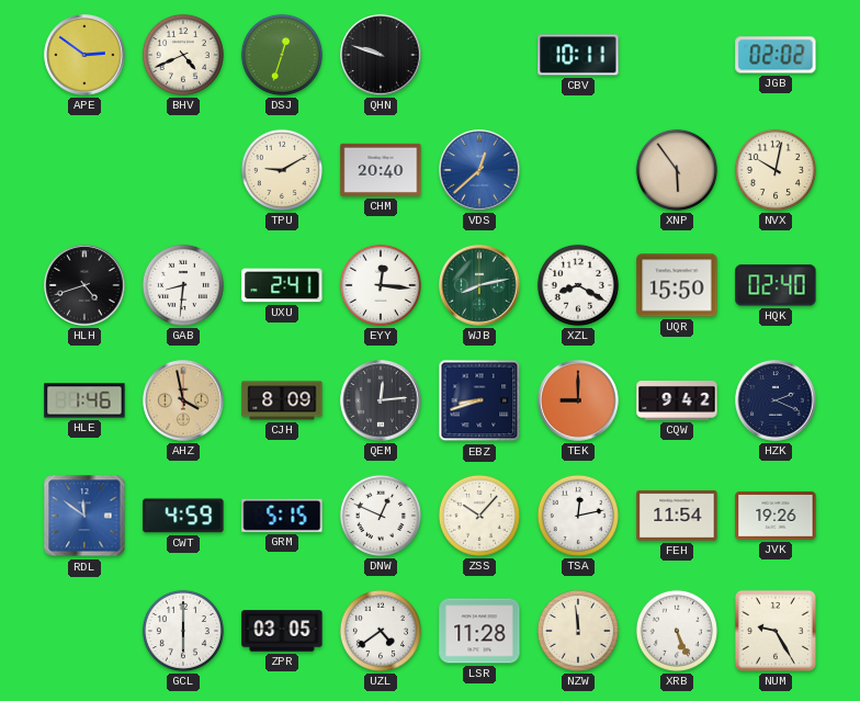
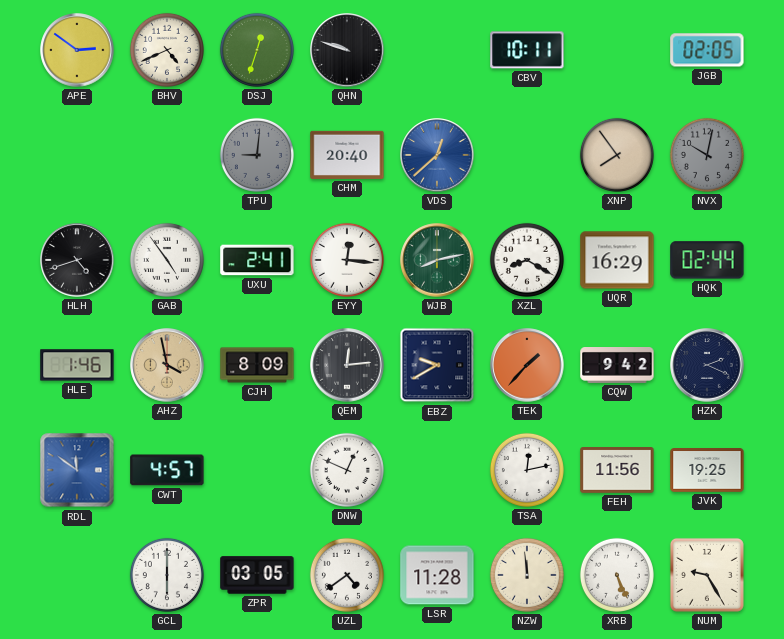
JGB: 02:02 -> 02:05 (707, 50)
TPU: 9:10 -> 9:01 (257, 155)
TPU dial: cream -> grey (257, 155)
XNP: 5:54 -> 7:54 (617, 155)
NVX dial: cream -> grey (707, 155)
GAB: 8:31 -> 4:54 (167, 260)
UQR: 15:50 -> 16:29 (617, 260)
HQK: 02:40 -> 02:44 (707, 260)
EBZ: 8:42 -> 9:40 (437, 365)
TEK: 9:00 -> 1:37 (527, 365)
CWT: 4:59 -> 4:57 (167, 470)
GRM: 5:15 -> none (282, 516)
ZSS: 10:07 -> none (479, 516)
FEH: 11:54 -> 11:56 (617, 470)
JVK: 19:26 -> 19:25 (707, 470)
